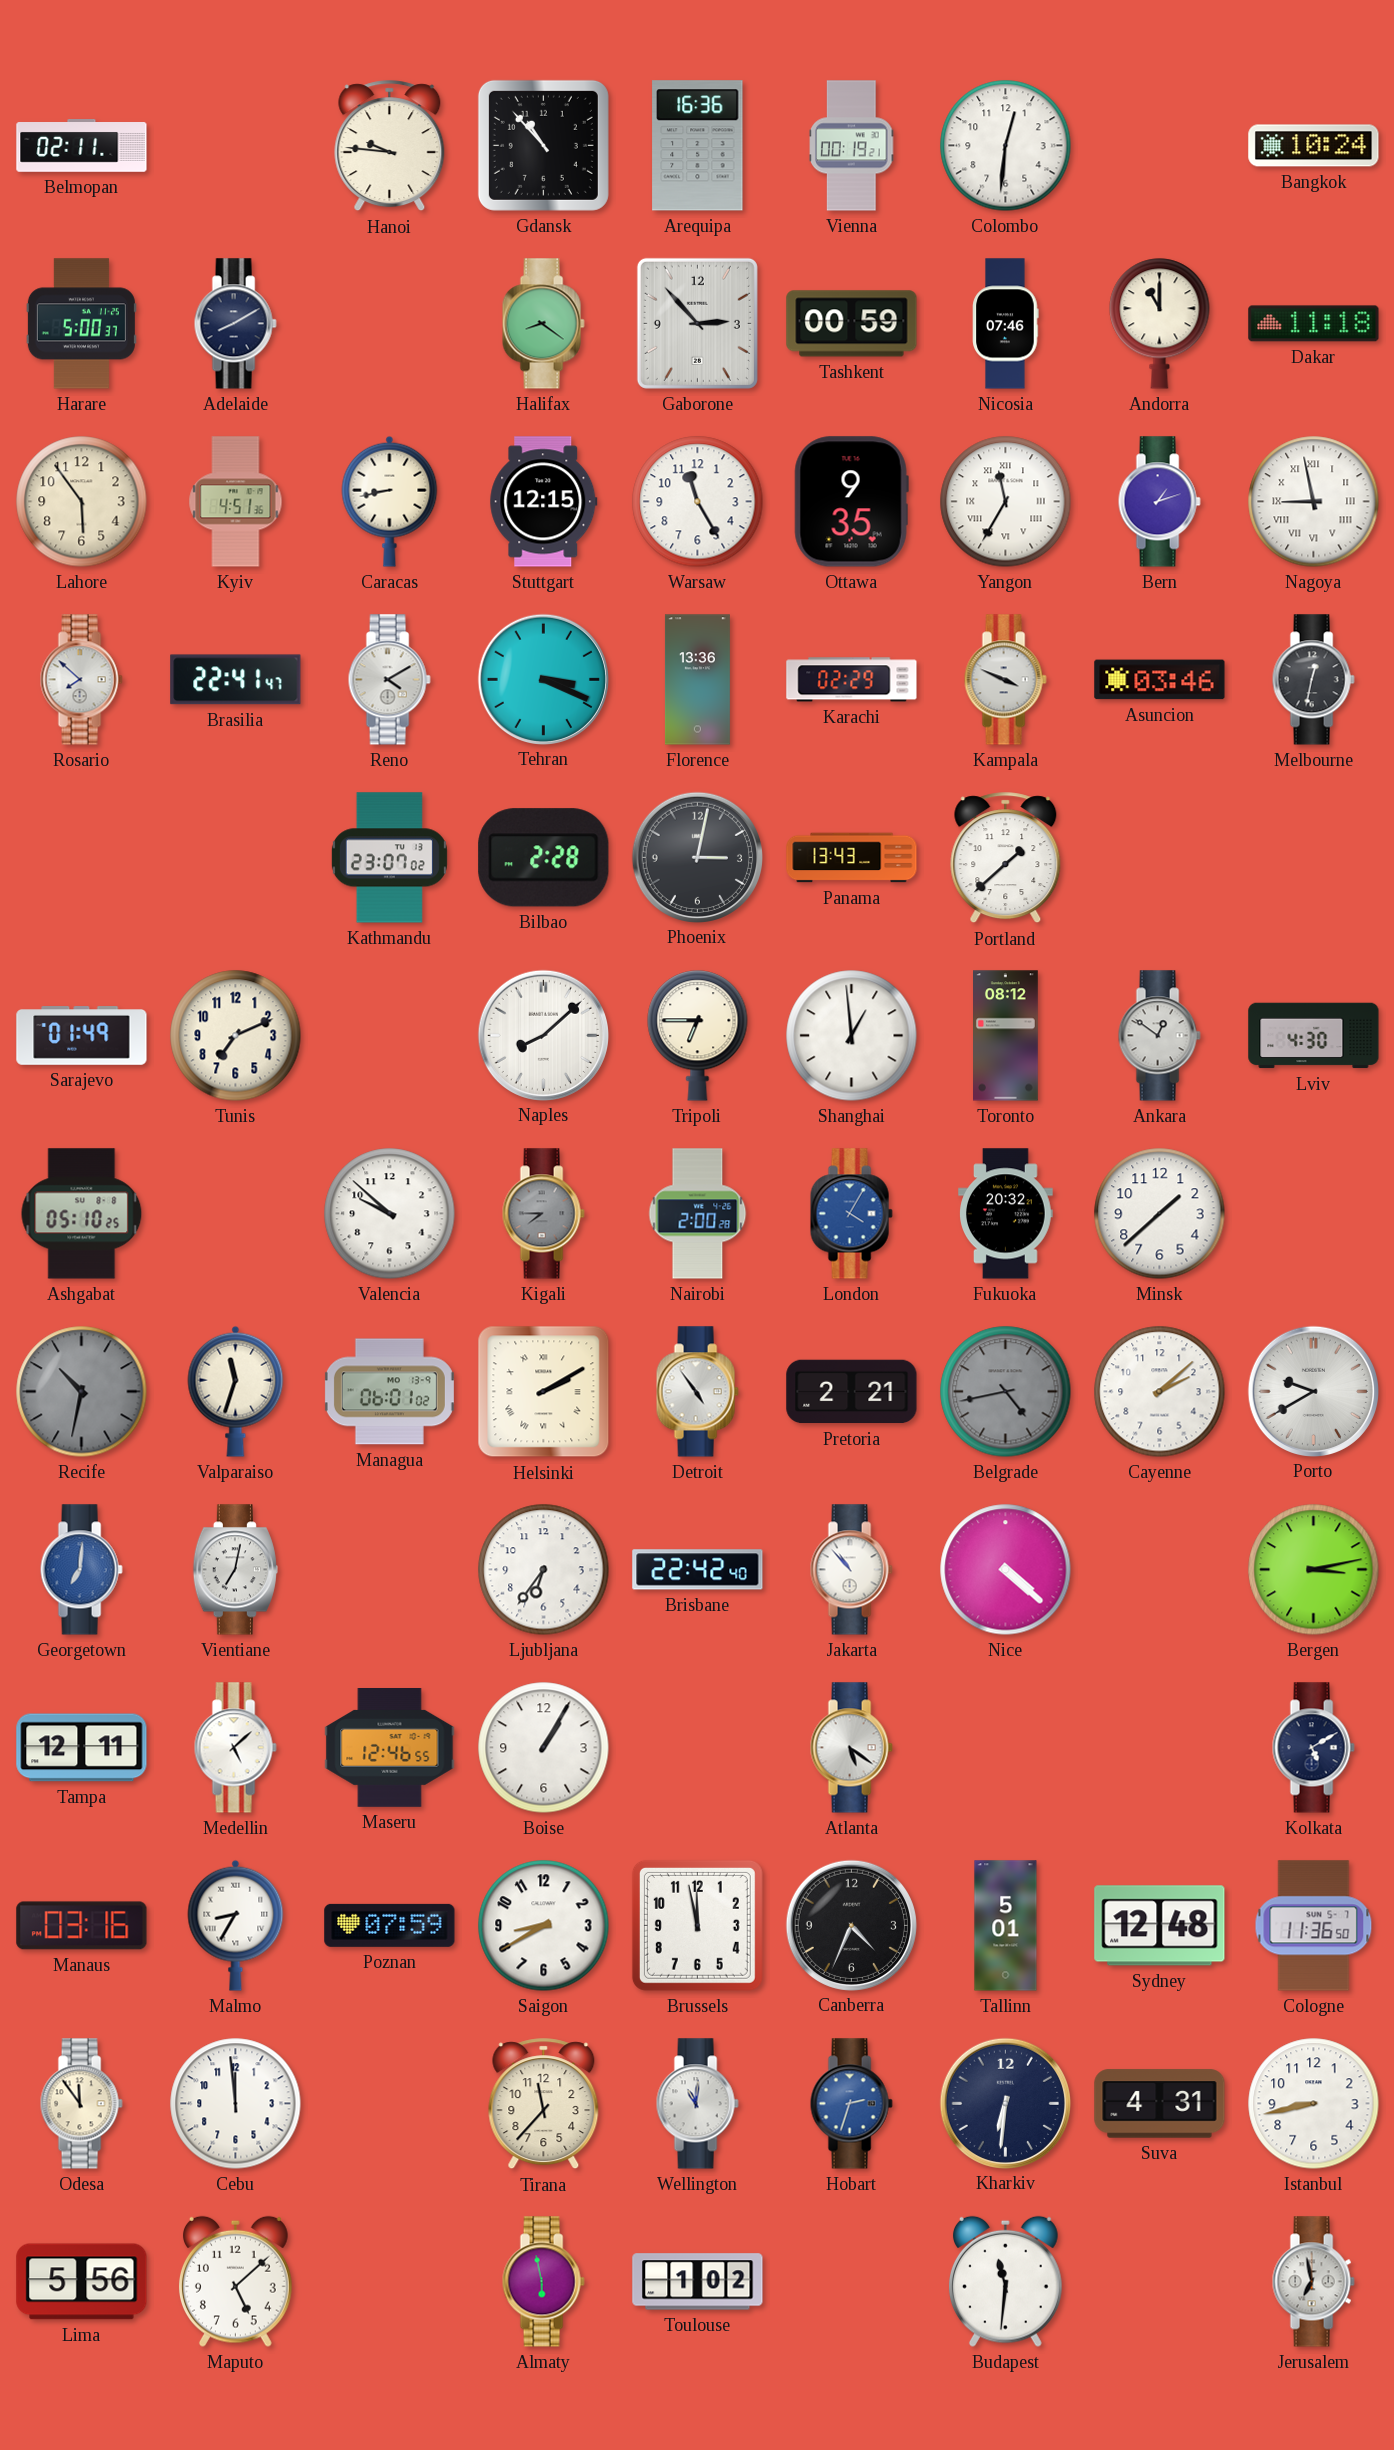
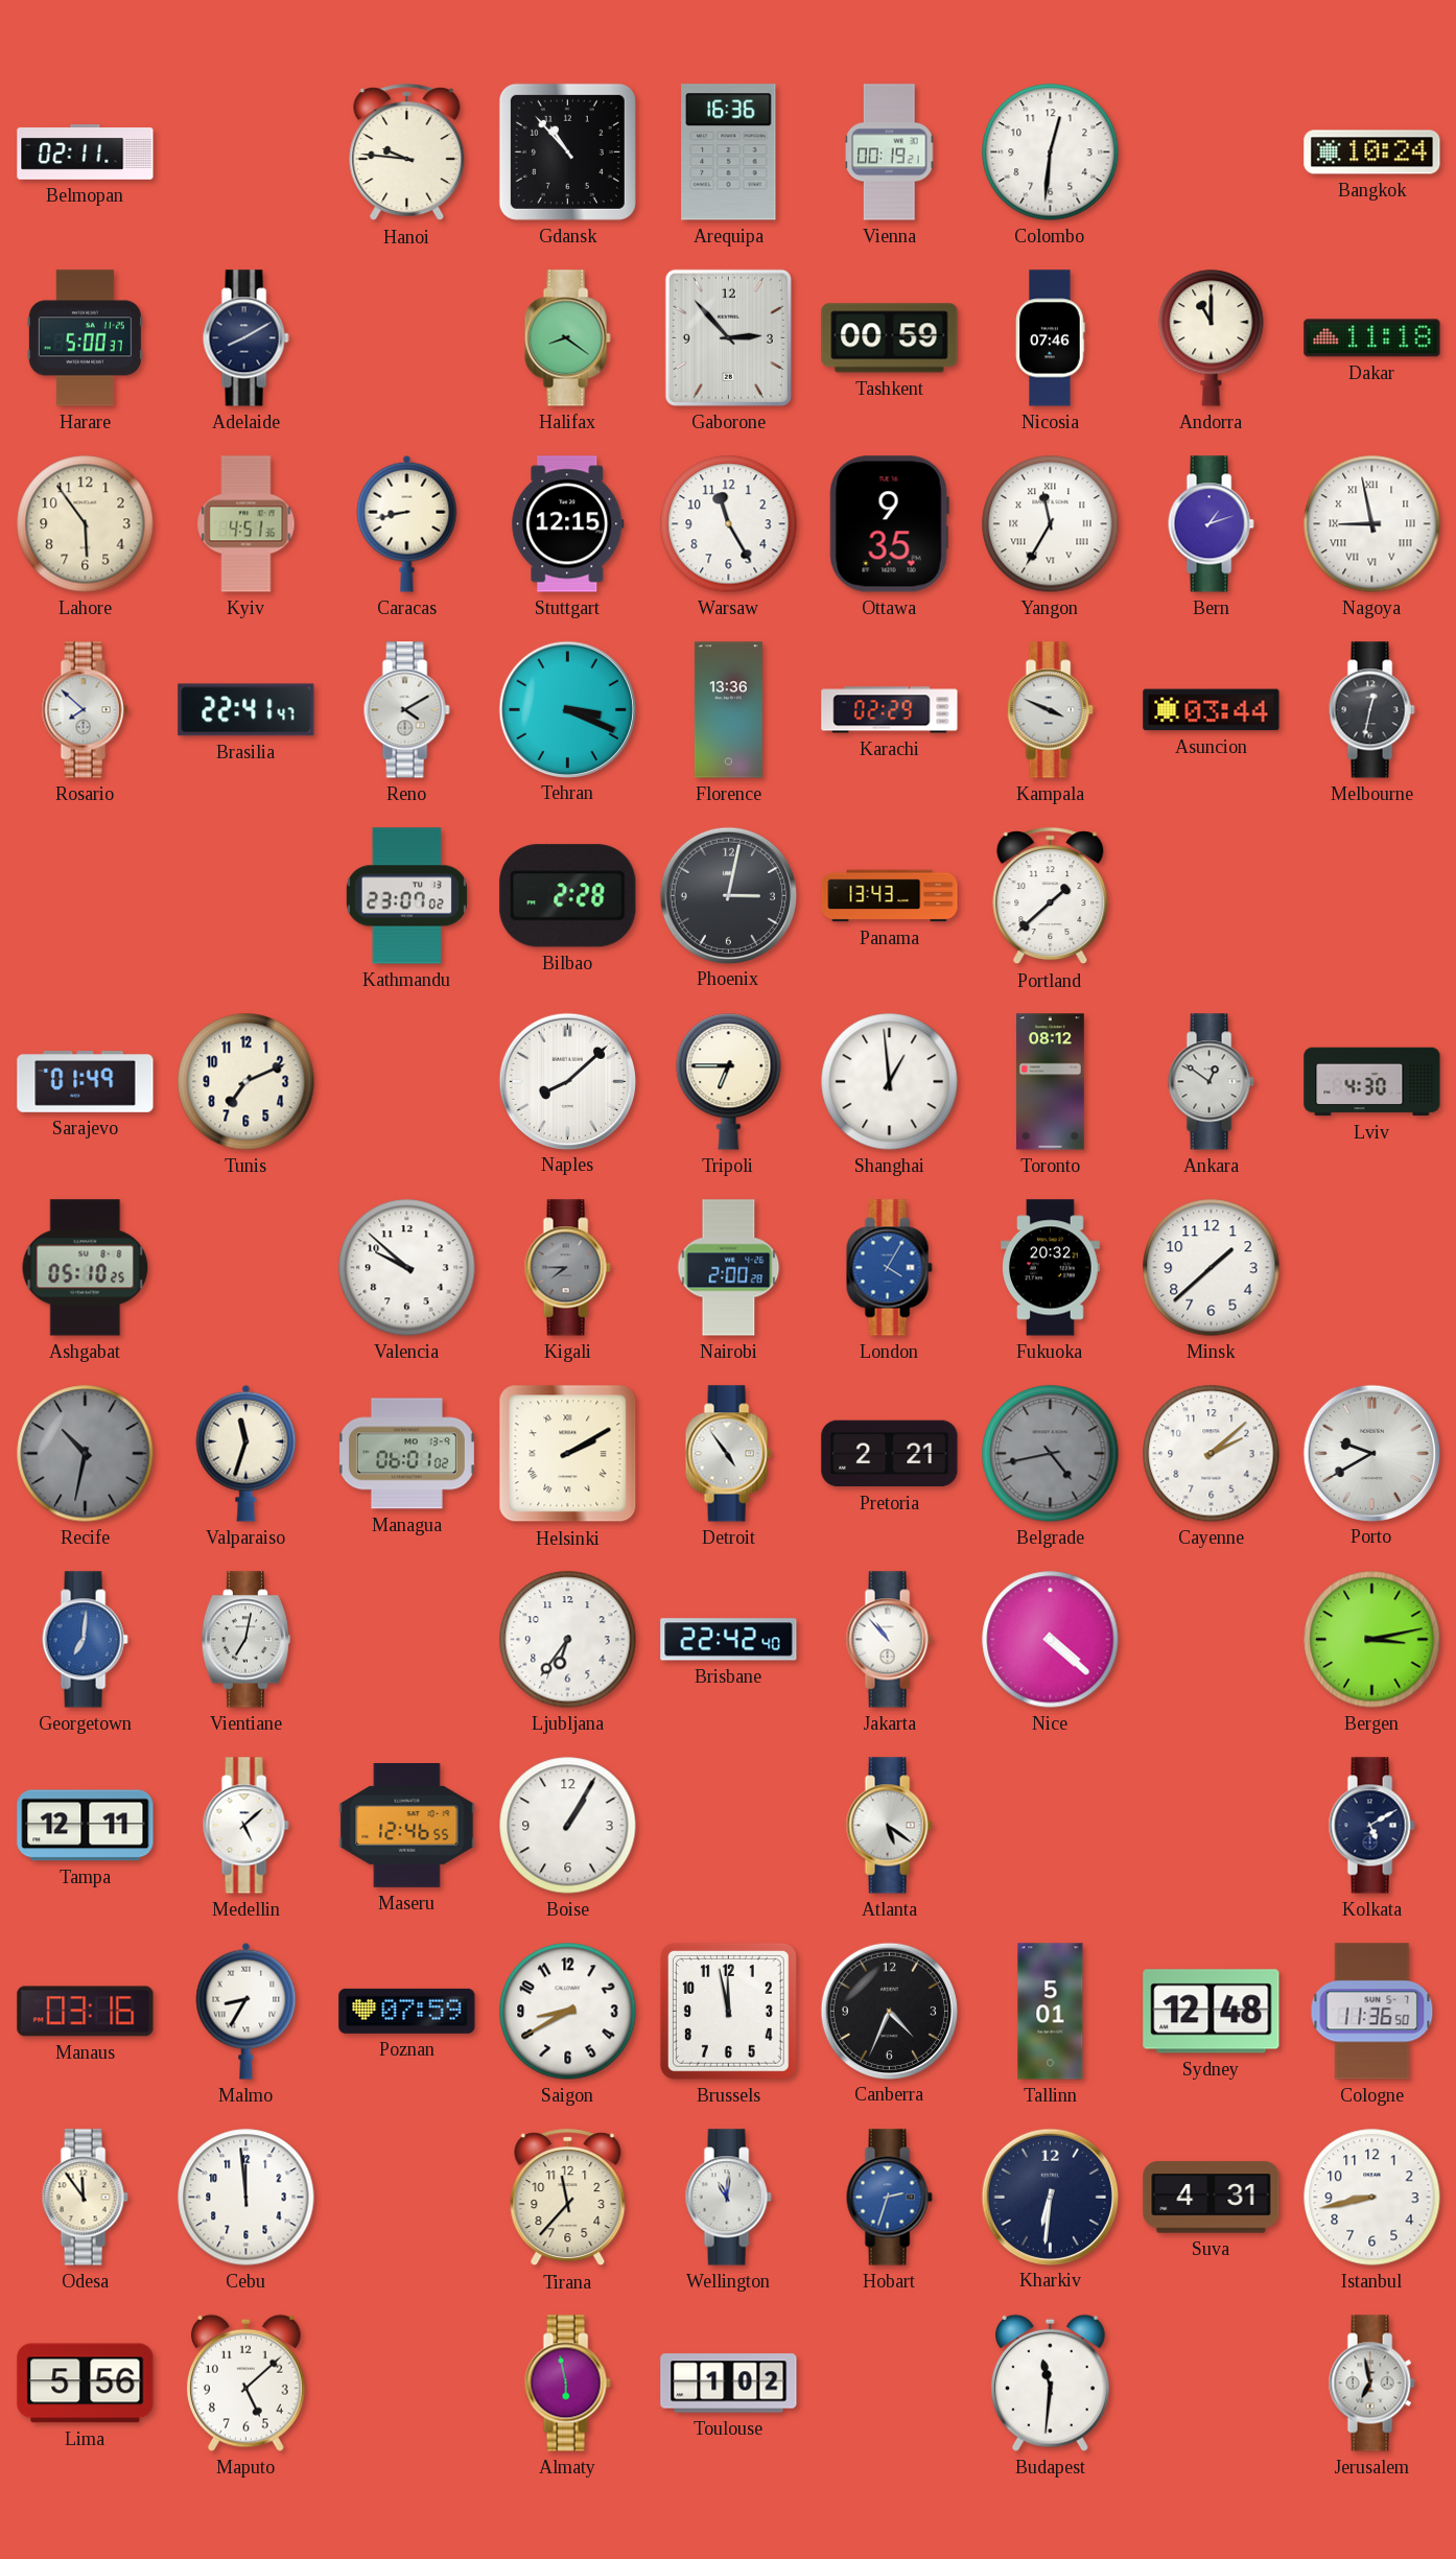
Asuncion: 03:46 -> 03:44 (1212, 710)
